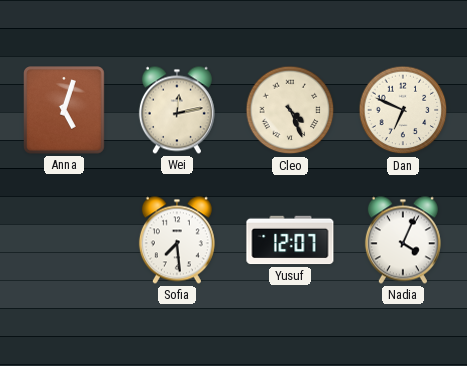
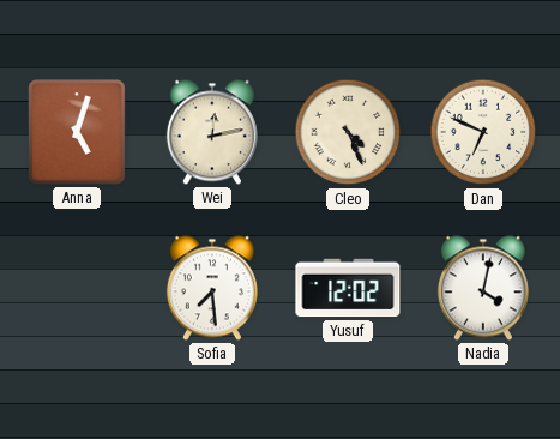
Yusuf: 12:07 -> 12:02 (348, 288)
Nadia: 4:04 -> 4:02 (483, 288)
